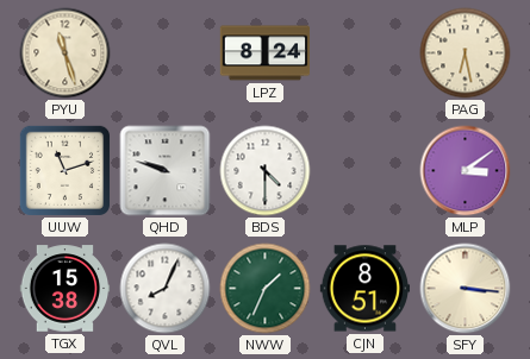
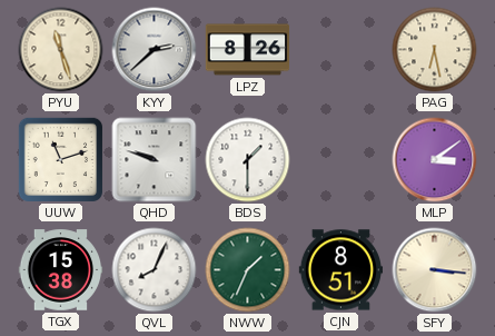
KYY: none -> 2:38 (155, 50)
LPZ: 8:24 -> 8:26 (248, 50)
BDS: 4:30 -> 1:30 (248, 160)
